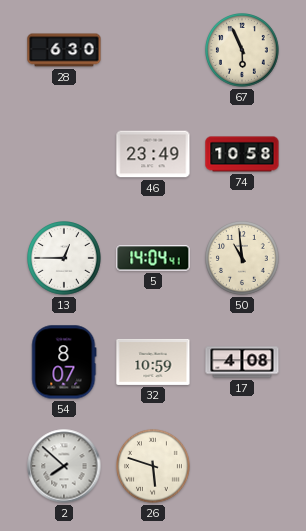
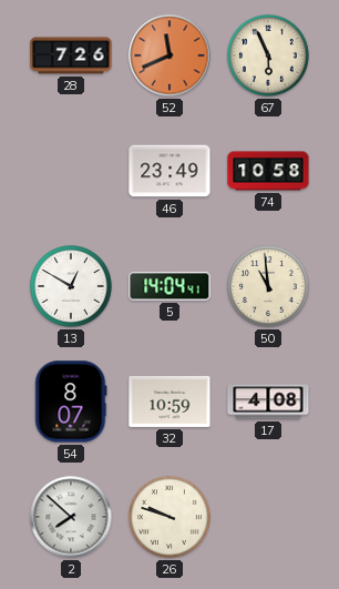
28: 6:30 -> 7:26 (71, 55)
52: none -> 11:41 (169, 55)
13: 12:45 -> 12:50 (72, 287)
26: 5:48 -> 9:48 (171, 518)
